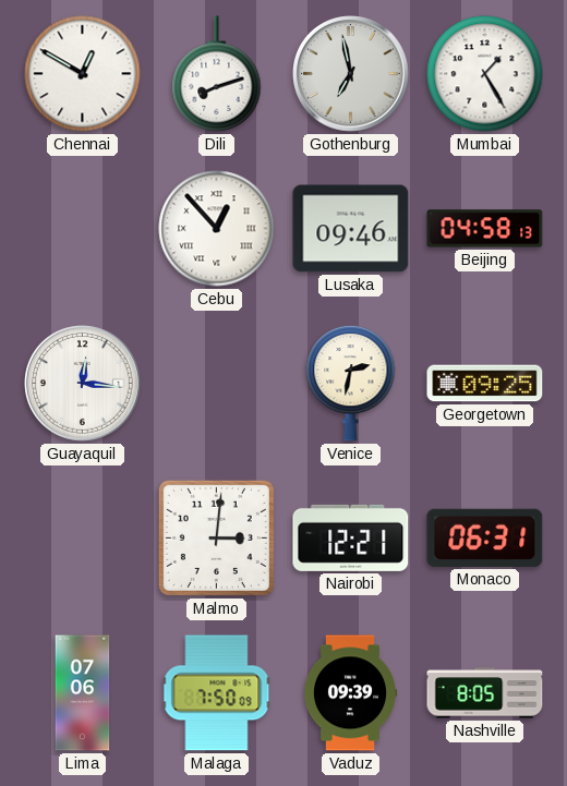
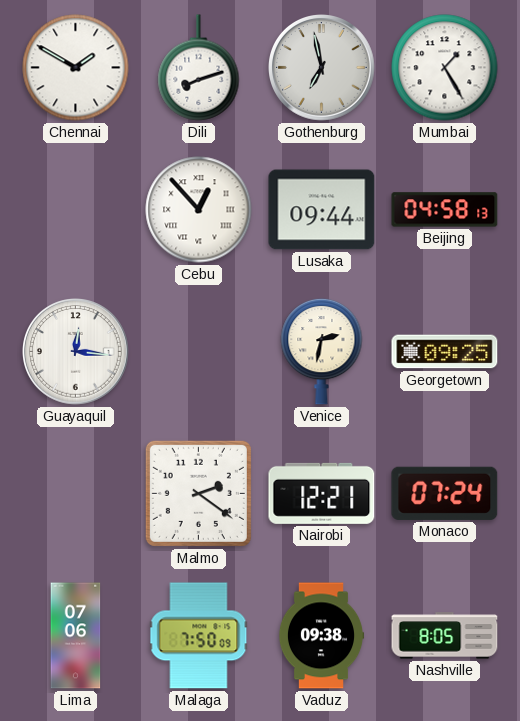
Chennai: 12:50 -> 1:50 (76, 68)
Lusaka: 09:46 -> 09:44 (322, 210)
Malmo: 3:01 -> 2:21 (198, 493)
Monaco: 06:31 -> 07:24 (445, 493)
Vaduz: 09:39 -> 09:38 (321, 636)
